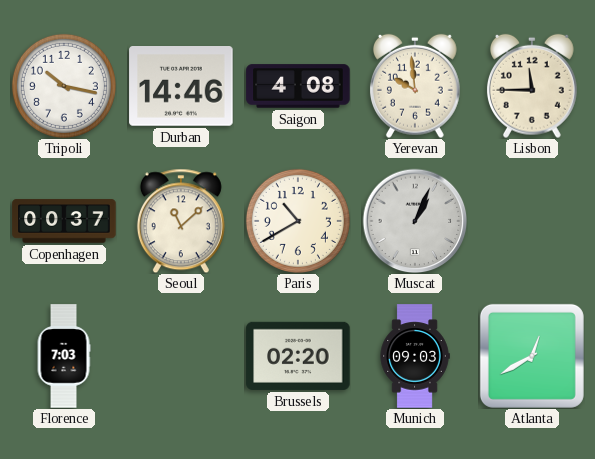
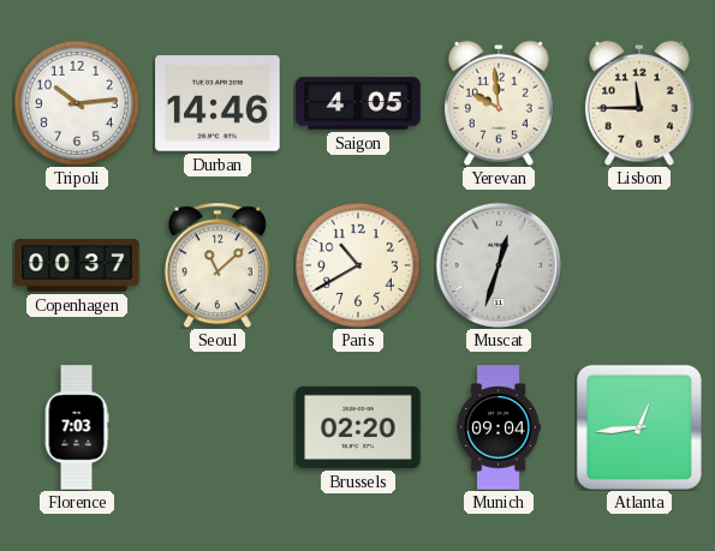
Tripoli: 10:17 -> 10:14 (77, 103)
Saigon: 4:08 -> 4:05 (358, 103)
Muscat: 1:04 -> 12:33 (499, 265)
Munich: 09:03 -> 09:04 (499, 427)
Atlanta: 12:40 -> 12:44 (639, 427)
